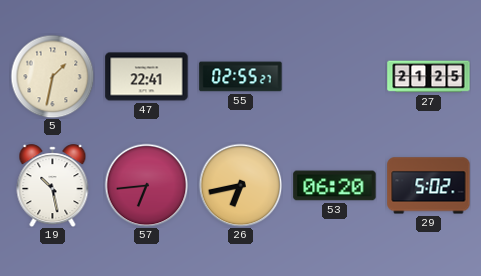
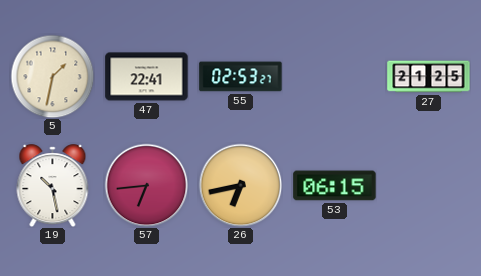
55: 02:55 -> 02:53 (241, 77)
53: 06:20 -> 06:15 (335, 186)
29: 5:02 -> none (429, 186)
